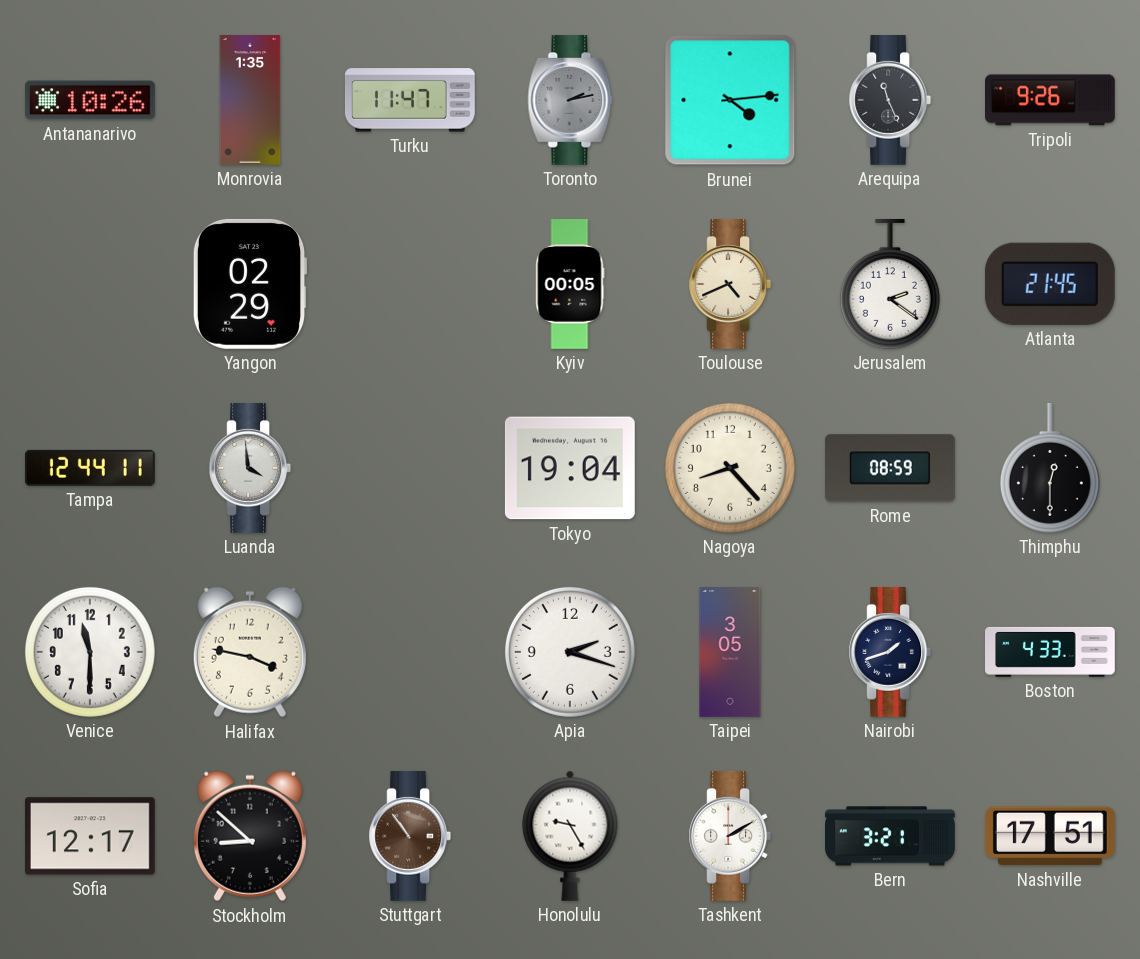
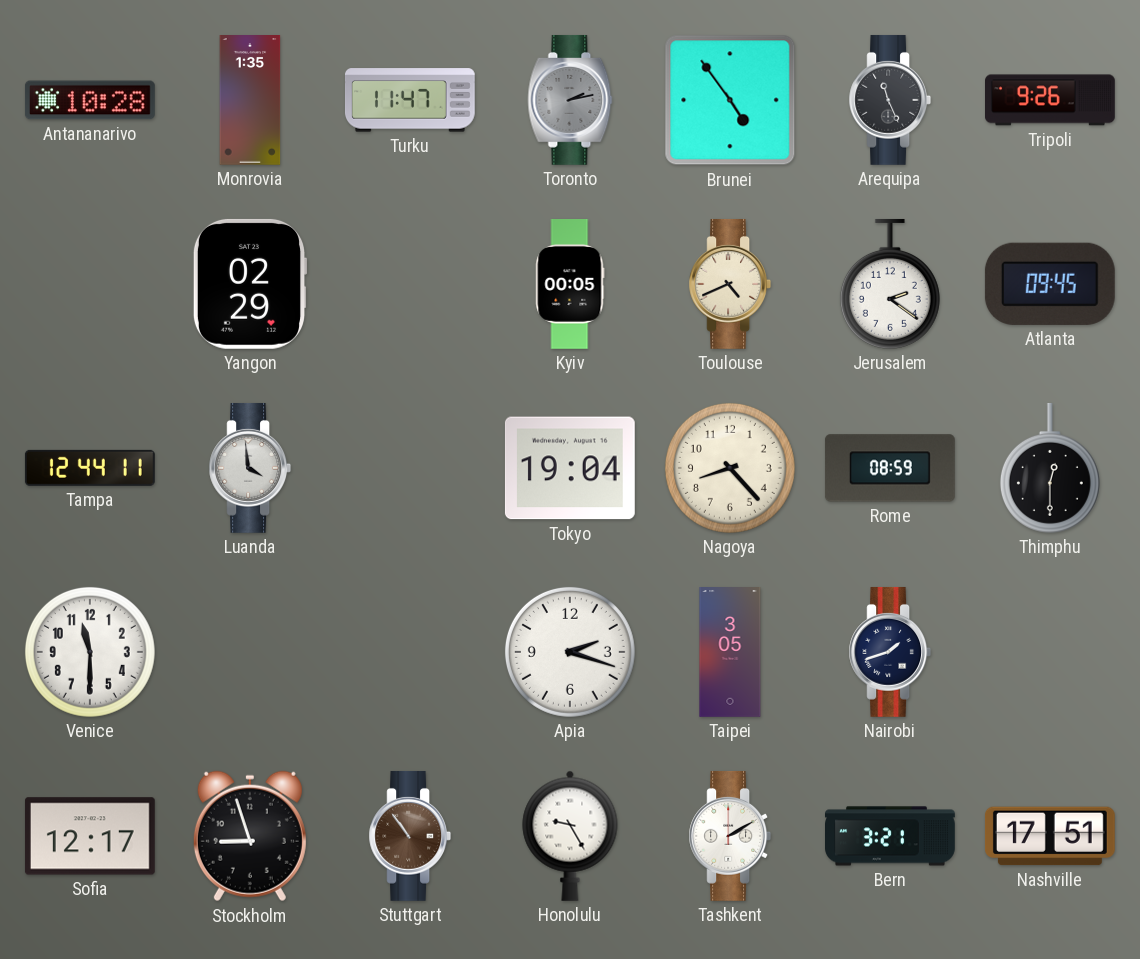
Antananarivo: 10:26 -> 10:28 (90, 100)
Brunei: 4:14 -> 4:54 (730, 100)
Atlanta: 21:45 -> 09:45 (1050, 284)
Halifax: 3:47 -> none (250, 652)
Boston: 4:33 -> none (1051, 652)
Stockholm: 8:52 -> 8:57 (250, 836)
